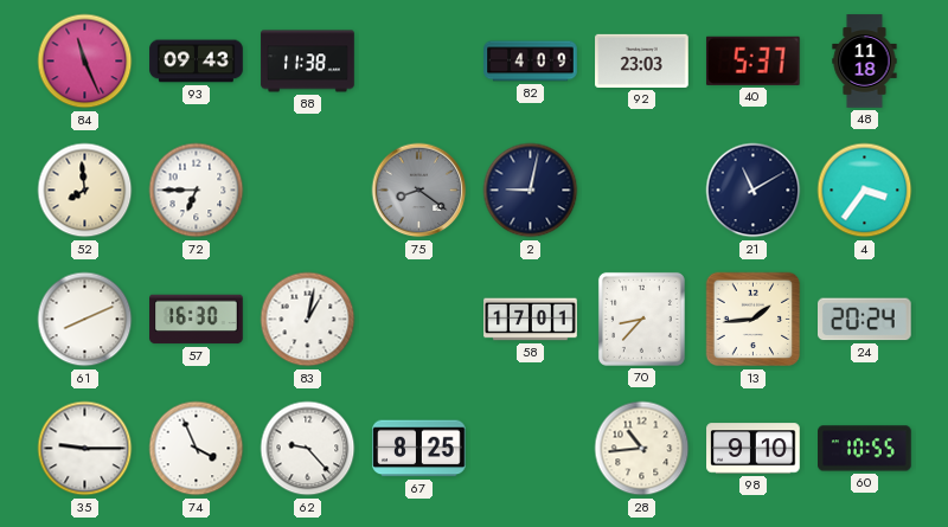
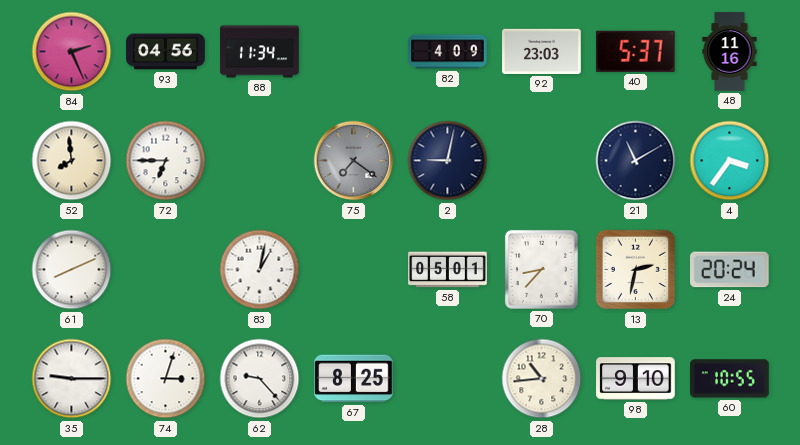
84: 11:26 -> 2:26 (72, 52)
93: 09:43 -> 04:56 (166, 52)
88: 11:38 -> 11:34 (260, 52)
48: 11:18 -> 11:16 (730, 52)
75: 8:21 -> 7:21 (354, 161)
57: 16:30 -> none (197, 320)
58: 17:01 -> 05:01 (448, 270)
13: 1:44 -> 2:32 (636, 270)
74: 3:56 -> 3:03 (166, 379)
